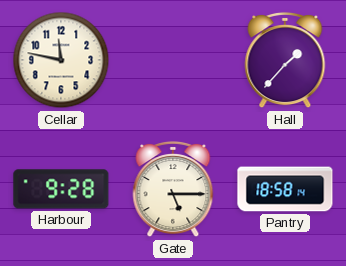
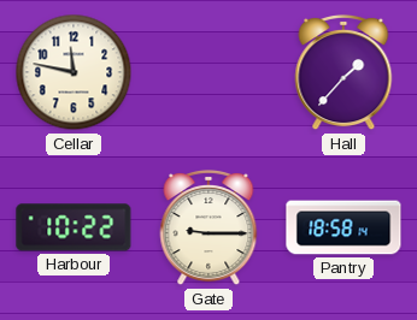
Harbour: 9:28 -> 10:22 (74, 227)
Gate: 5:15 -> 9:15 (208, 227)
